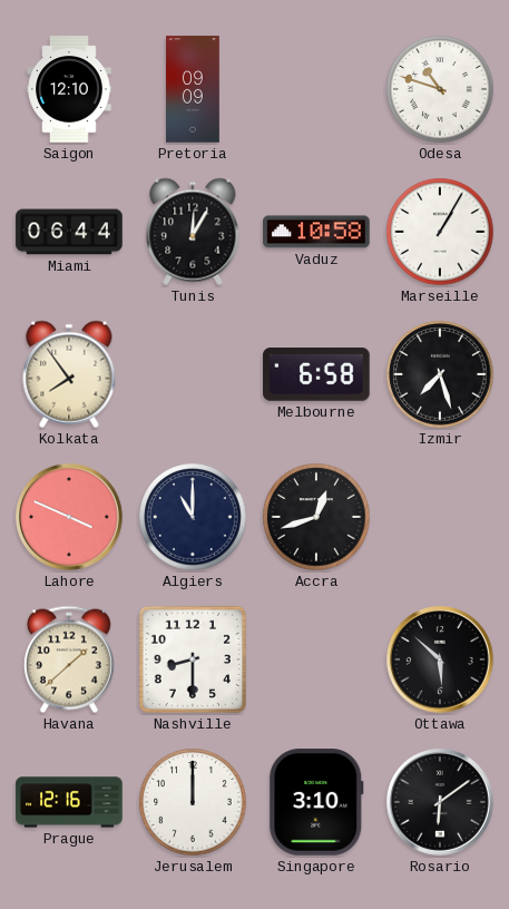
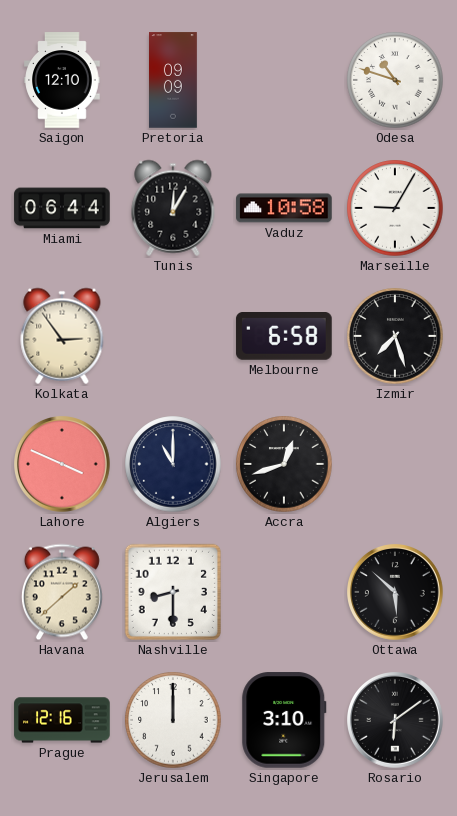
Marseille: 1:05 -> 9:05 (395, 208)
Kolkata: 7:54 -> 2:54 (62, 336)
